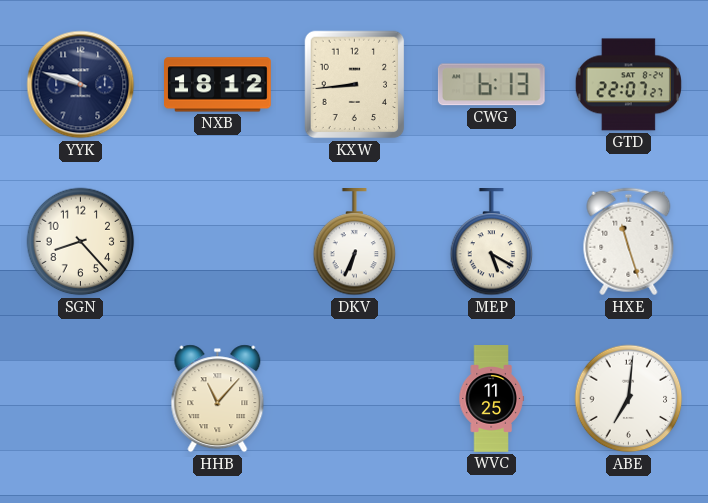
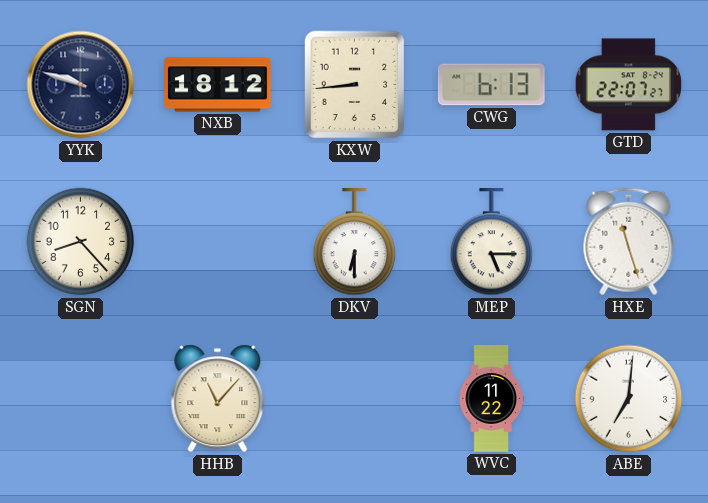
DKV: 6:34 -> 6:30 (355, 243)
MEP: 5:20 -> 5:15 (492, 243)
WVC: 11:25 -> 11:22 (491, 399)
